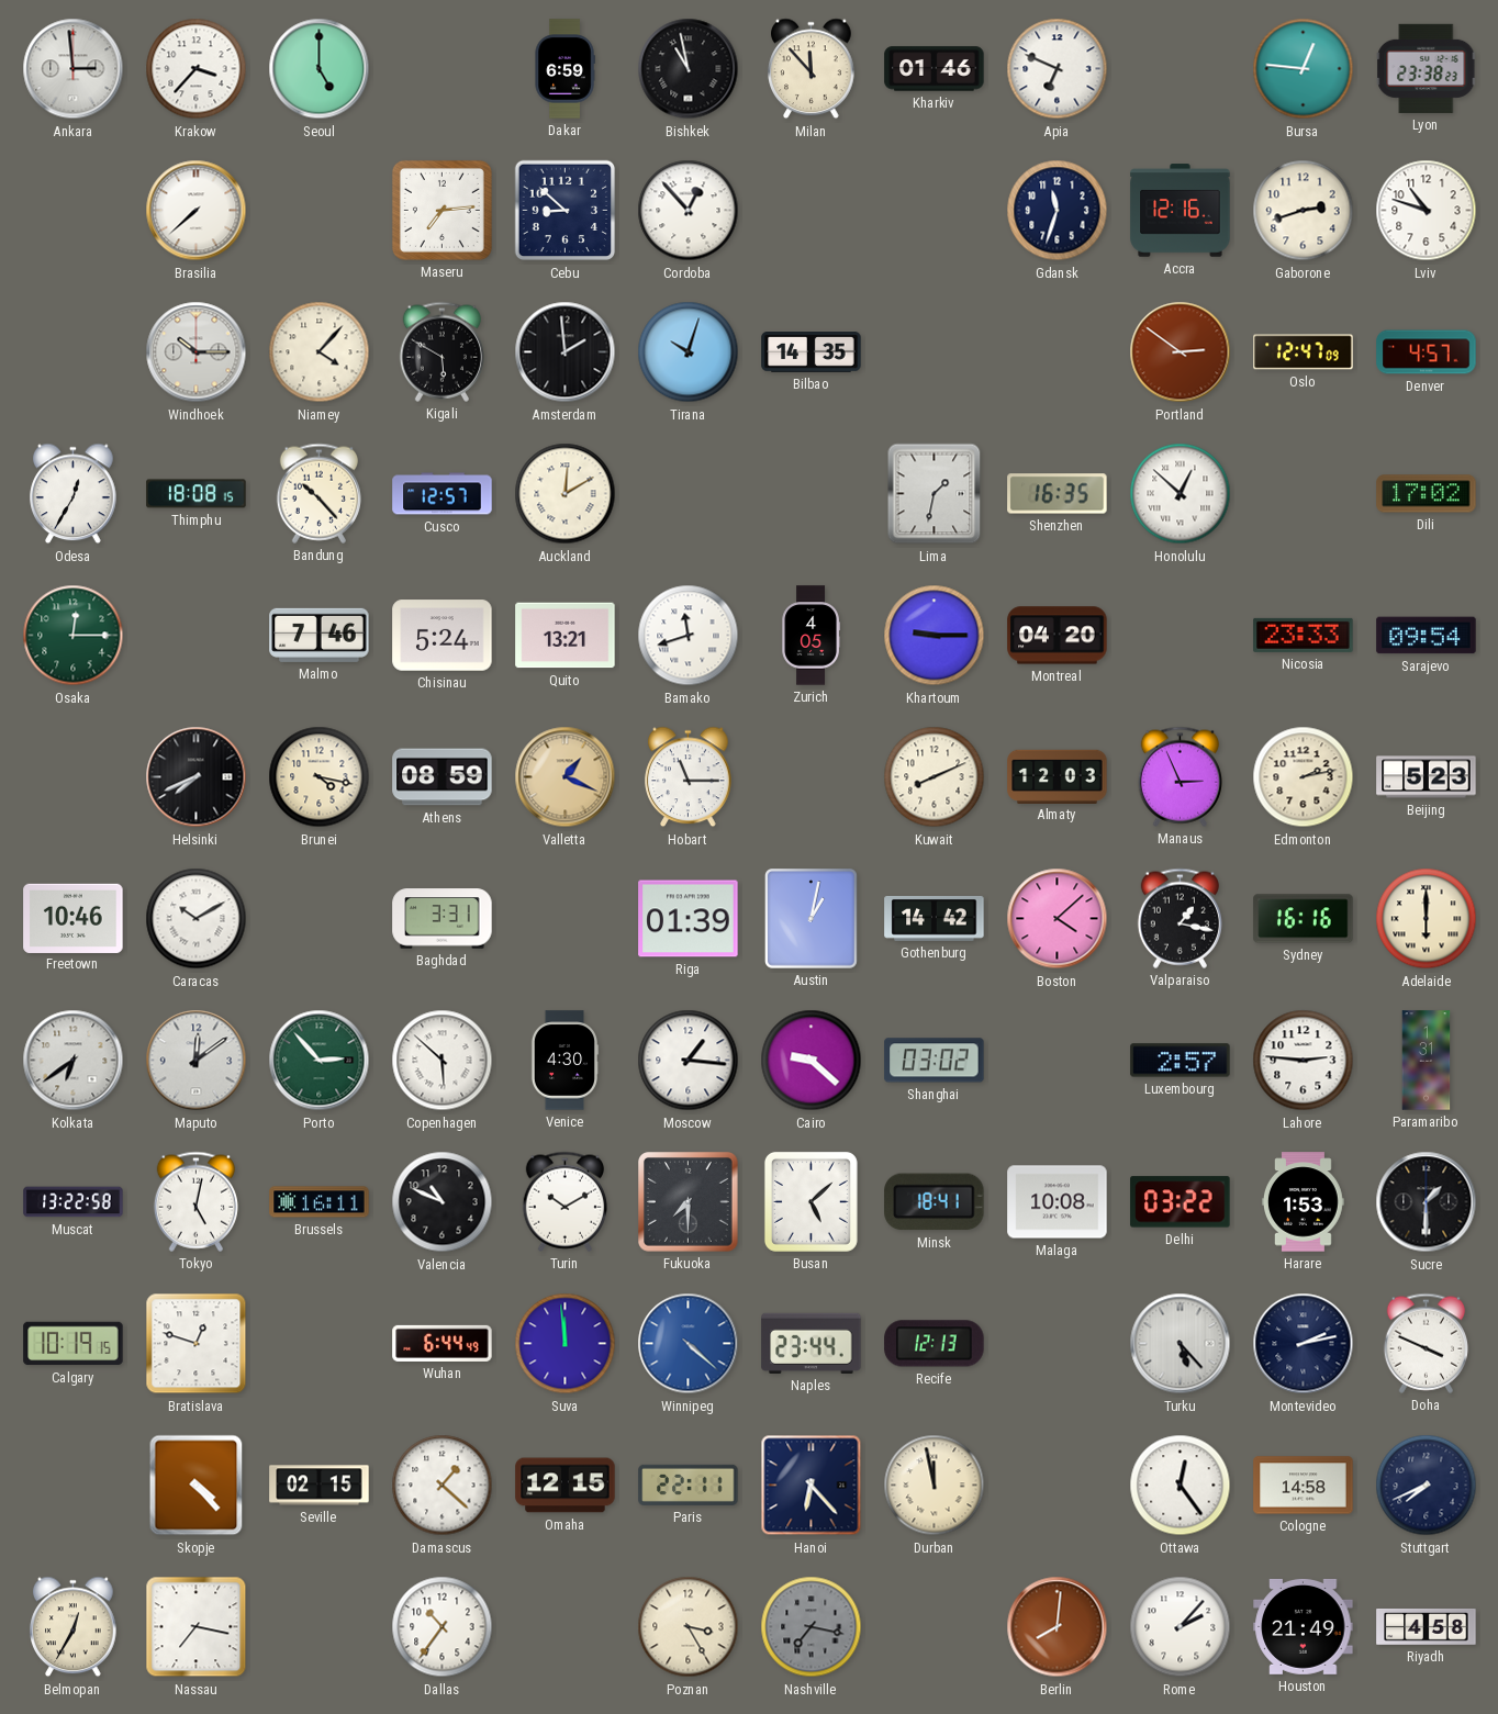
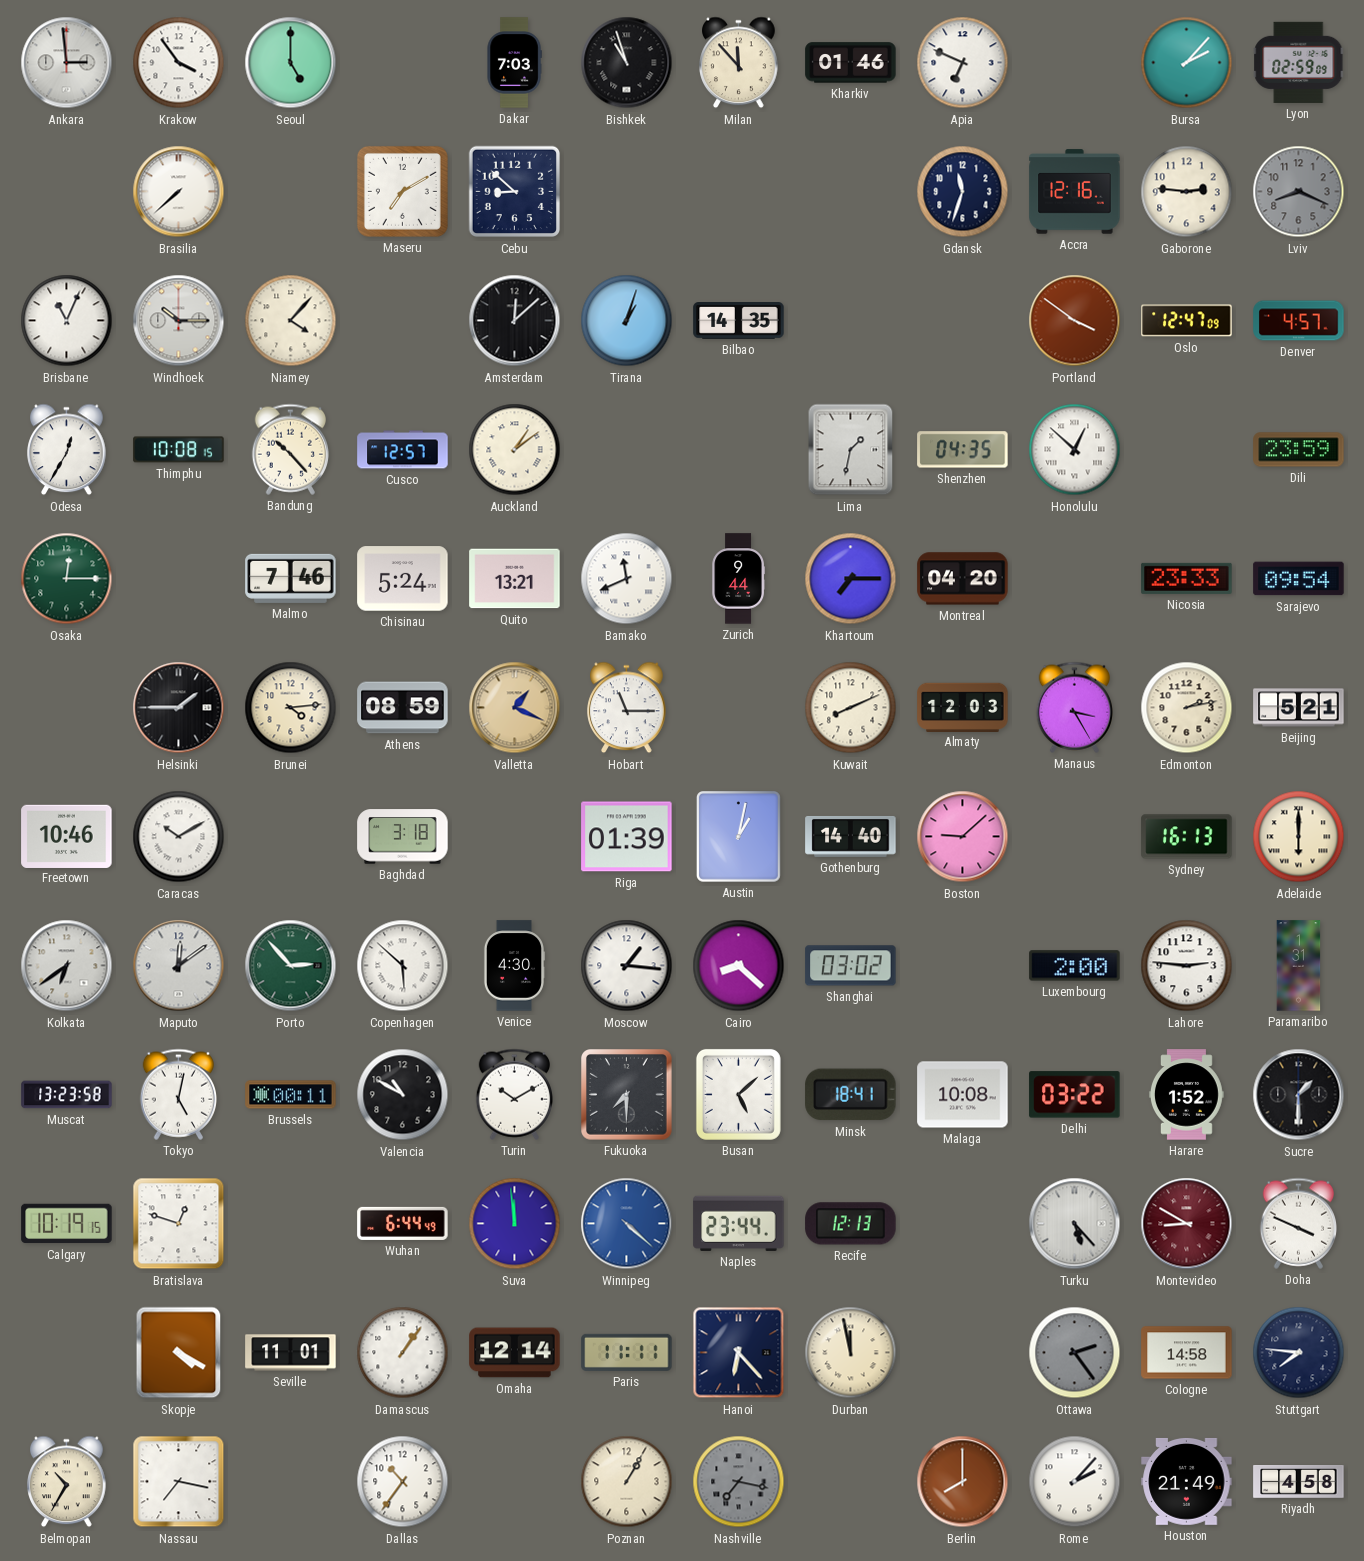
Krakow: 3:37 -> 3:54 (179, 63)
Dakar: 6:59 -> 7:03 (514, 63)
Bishkek: 10:58 -> 10:57 (627, 63)
Bursa: 12:46 -> 2:07 (1187, 63)
Lyon: 23:38 -> 02:59 (1299, 62)
Maseru: 7:14 -> 7:10 (402, 191)
Cordoba: 12:53 -> none (689, 211)
Gaborone: 2:42 -> 2:46 (1187, 192)
Lviv: 10:48 -> 8:19 (1299, 192)
Lviv dial: white -> grey (1299, 192)
Brisbane: none -> 11:04 (67, 321)
Kigali: 5:50 -> none (441, 351)
Amsterdam: 1:59 -> 12:08 (515, 321)
Tirana: 10:03 -> 1:03 (627, 321)
Portland: 2:51 -> 3:51 (1075, 321)
Thimphu: 18:08 -> 10:08 (179, 450)
Auckland: 12:10 -> 1:09 (515, 450)
Shenzhen: 16:35 -> 04:35 (963, 450)
Dili: 17:02 -> 23:59 (1299, 450)
Bamako: 11:42 -> 11:41 (627, 579)
Zurich: 4:05 -> 9:44 (738, 579)
Khartoum: 9:15 -> 7:15 (851, 579)
Helsinki: 7:41 -> 1:45 (179, 708)
Brunei: 4:17 -> 4:14 (291, 708)
Manaus: 2:56 -> 3:25 (1074, 707)
Beijing: 5:23 -> 5:21 (1299, 708)
Baghdad: 3:31 -> 3:18 (403, 837)
Gothenburg: 14:42 -> 14:40 (851, 836)
Boston: 4:08 -> 9:08 (963, 837)
Valparaiso: 1:17 -> none (1180, 918)
Sydney: 16:16 -> 16:13 (1187, 837)
Cairo: 9:22 -> 8:22 (739, 966)
Luxembourg: 2:57 -> 2:00 (1075, 966)
Muscat: 13:22 -> 13:23 (67, 1095)
Brussels: 16:11 -> 00:11 (291, 1095)
Valencia: 10:49 -> 10:50 (403, 1095)
Harare: 1:53 -> 1:52 (1187, 1095)
Montevideo: 2:13 -> 8:50 (1187, 1224)
Montevideo dial: navy -> burgundy (1187, 1224)
Skopje: 4:23 -> 4:20 (179, 1353)
Seville: 02:15 -> 11:01 (291, 1353)
Damascus: 1:22 -> 1:06 (403, 1353)
Omaha: 12:15 -> 12:14 (515, 1353)
Paris: 22:11 -> 11:11 (627, 1352)
Ottawa: 12:24 -> 2:24 (1075, 1353)
Ottawa dial: white -> grey (1075, 1353)
Stuttgart: 7:41 -> 7:46 (1299, 1353)
Belmopan: 12:35 -> 10:35 (67, 1482)
Poznan: 3:25 -> 1:05 (627, 1482)
Berlin: 8:01 -> 8:00 (963, 1482)
